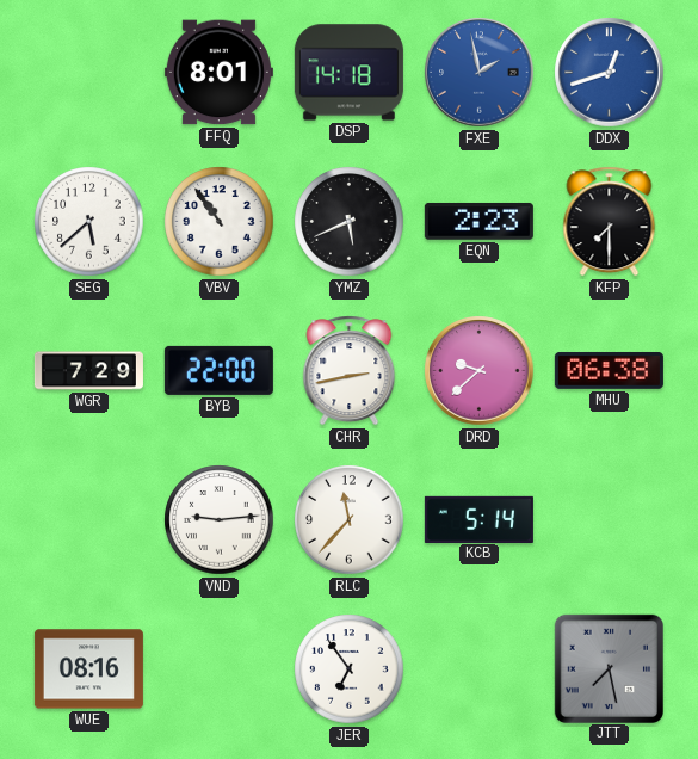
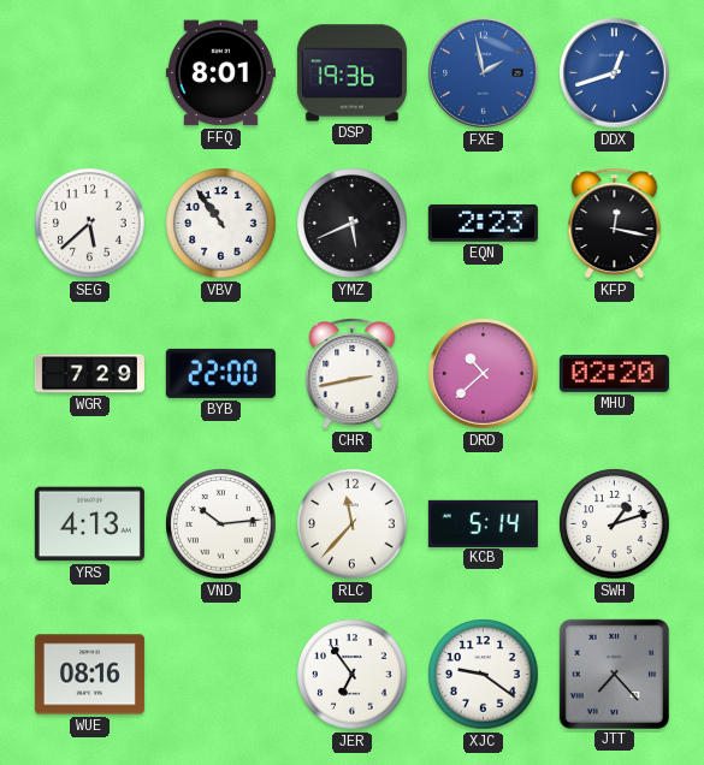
DSP: 14:18 -> 19:36 (351, 73)
KFP: 7:30 -> 12:17 (615, 224)
DRD: 9:38 -> 10:38 (484, 374)
MHU: 06:38 -> 02:20 (614, 373)
YRS: none -> 4:13 (89, 524)
VND: 9:14 -> 10:14 (221, 524)
SWH: none -> 1:12 (615, 524)
XJC: none -> 9:21 (484, 675)
JTT: 7:28 -> 7:23 (614, 674)
